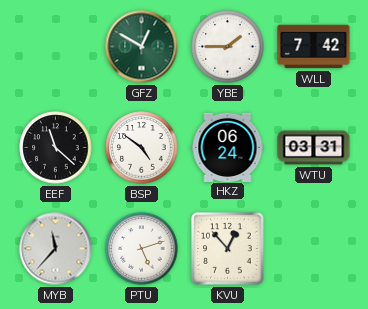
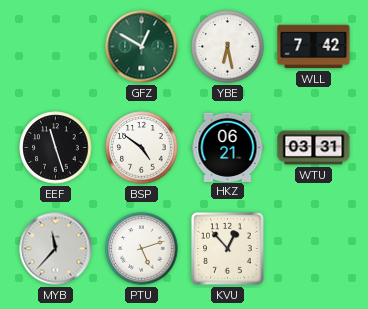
YBE: 1:45 -> 6:28 (228, 47)
EEF: 11:22 -> 11:27 (56, 148)
HKZ: 06:24 -> 06:21 (228, 147)
